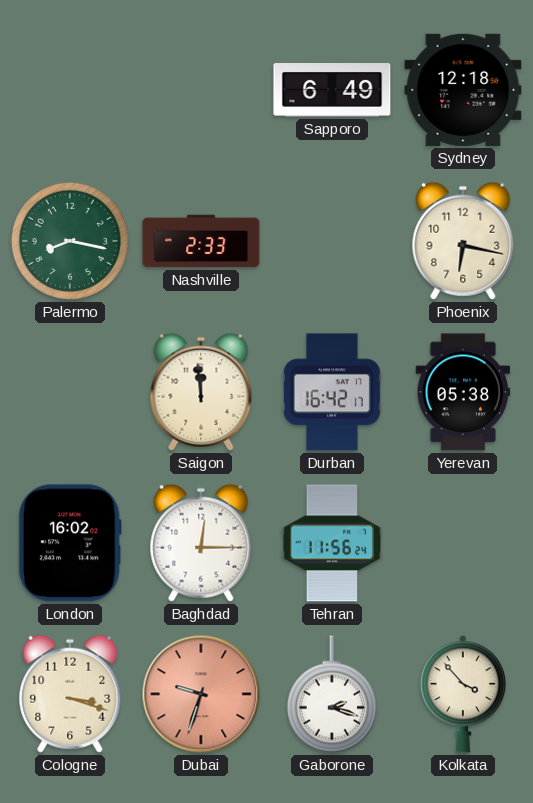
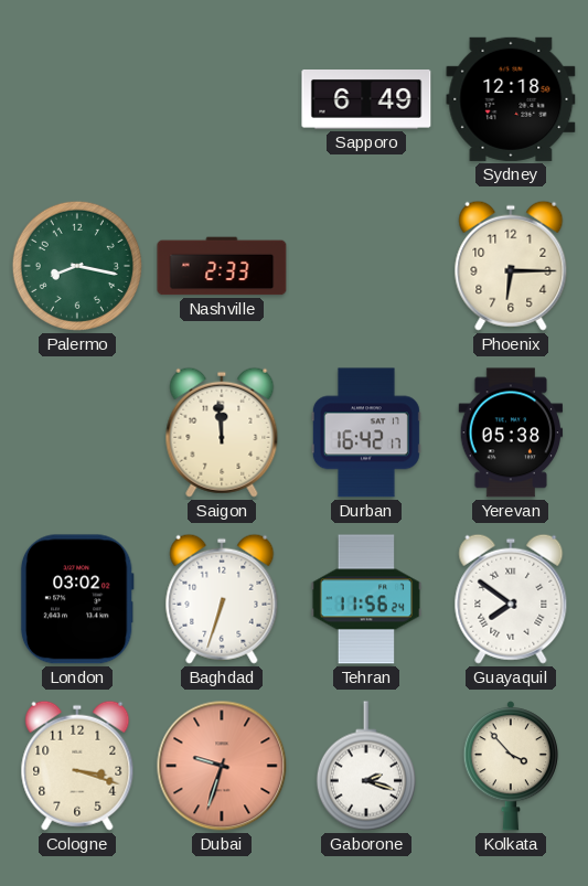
Phoenix: 6:17 -> 6:15 (511, 266)
London: 16:02 -> 03:02 (77, 599)
Baghdad: 12:15 -> 6:33 (222, 599)
Guayaquil: none -> 7:51 (511, 599)
